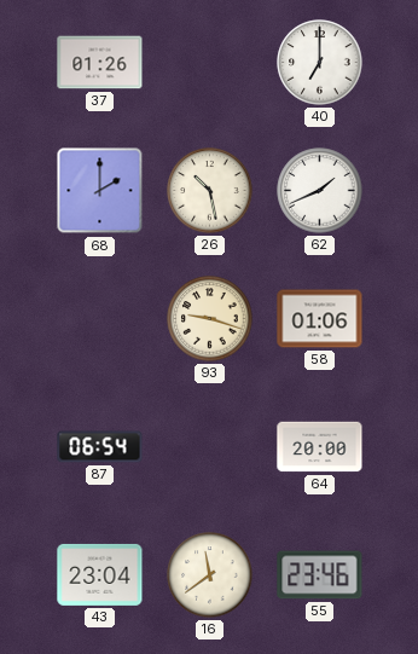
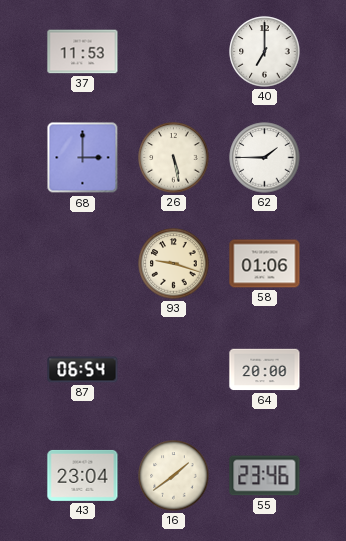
37: 01:26 -> 11:53 (83, 52)
68: 2:00 -> 3:00 (83, 158)
26: 10:28 -> 5:28 (174, 158)
62: 1:41 -> 1:45 (265, 158)
16: 11:39 -> 1:39 (174, 476)
